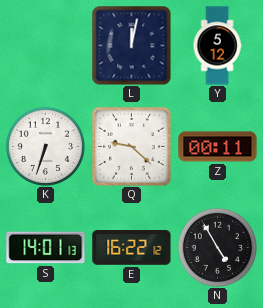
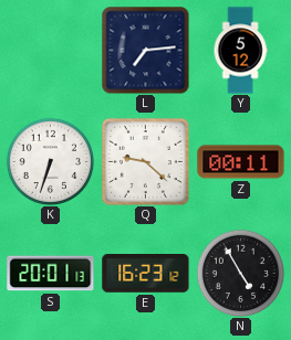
L: 12:02 -> 7:14 (146, 51)
S: 14:01 -> 20:01 (51, 274)
E: 16:22 -> 16:23 (146, 274)
